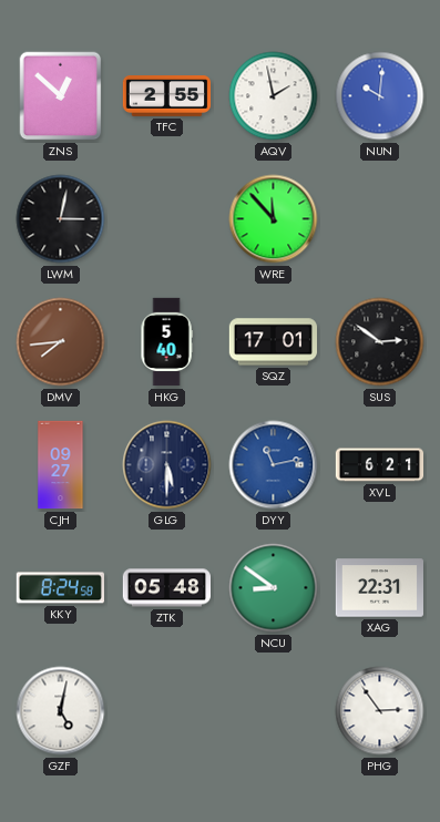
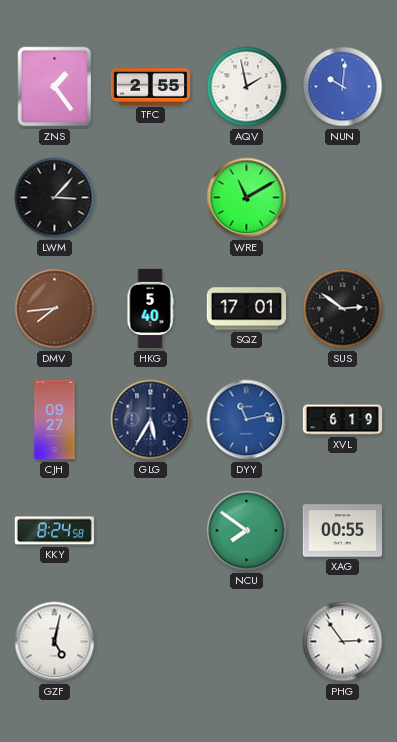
ZNS: 12:52 -> 1:24 (55, 87)
LWM: 3:02 -> 3:07 (55, 198)
WRE: 11:53 -> 11:10 (247, 198)
GLG: 5:30 -> 5:35 (151, 420)
XVL: 6:21 -> 6:19 (343, 420)
ZTK: 05:48 -> none (166, 588)
NCU: 8:51 -> 7:51 (247, 531)
XAG: 22:31 -> 00:55 (342, 531)
